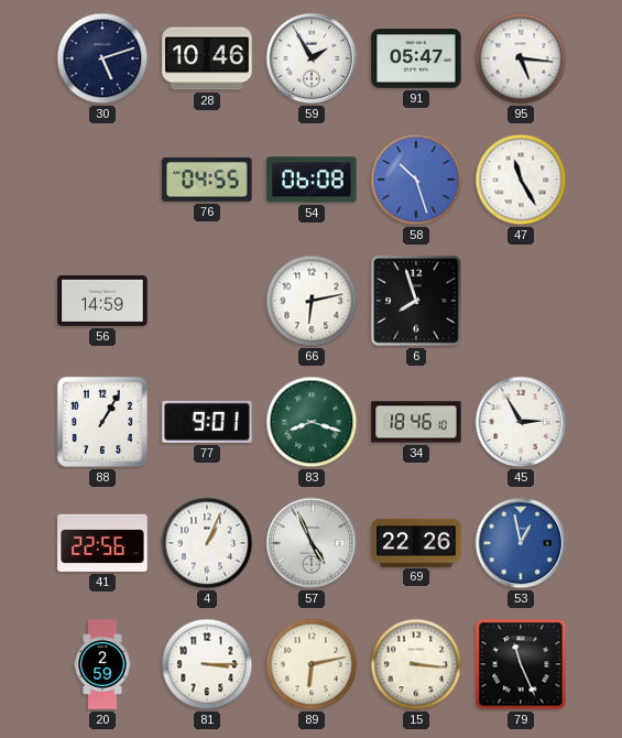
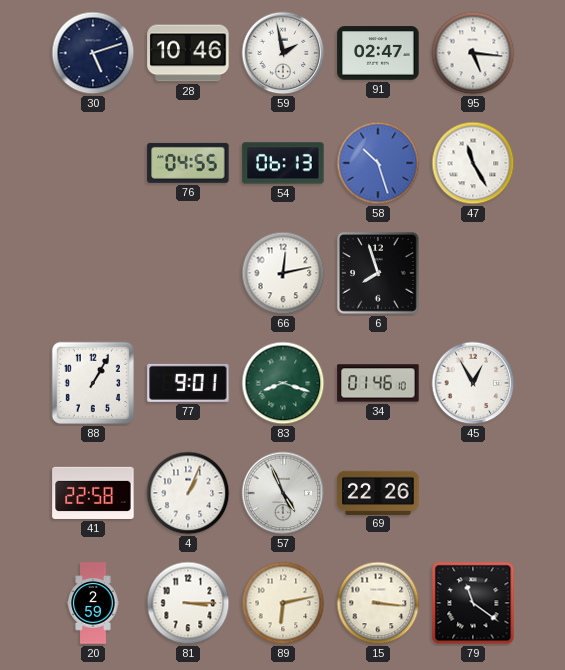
59: 1:55 -> 1:58 (283, 53)
91: 05:47 -> 02:47 (378, 53)
54: 06:08 -> 06:13 (283, 163)
56: 14:59 -> none (102, 301)
66: 6:13 -> 12:13 (283, 273)
34: 18:46 -> 01:46 (378, 383)
45: 2:55 -> 12:55 (473, 383)
41: 22:56 -> 22:58 (93, 493)
53: 12:58 -> none (521, 543)
79: 11:26 -> 11:21 (473, 603)
